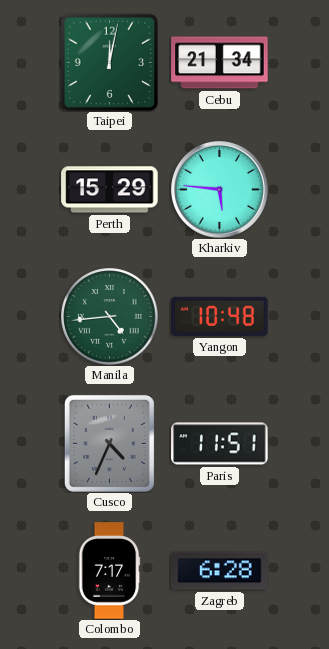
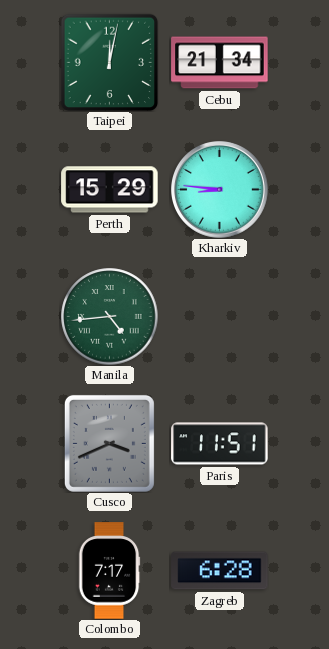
Kharkiv: 5:46 -> 8:46 (220, 190)
Yangon: 10:48 -> none (220, 316)
Cusco: 4:34 -> 3:41 (109, 443)
